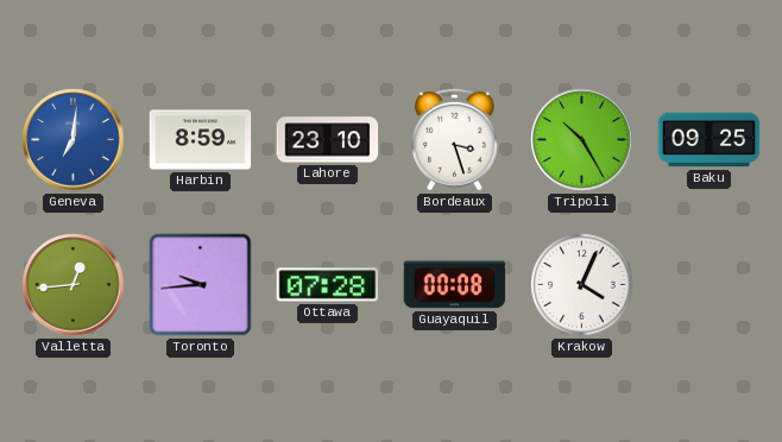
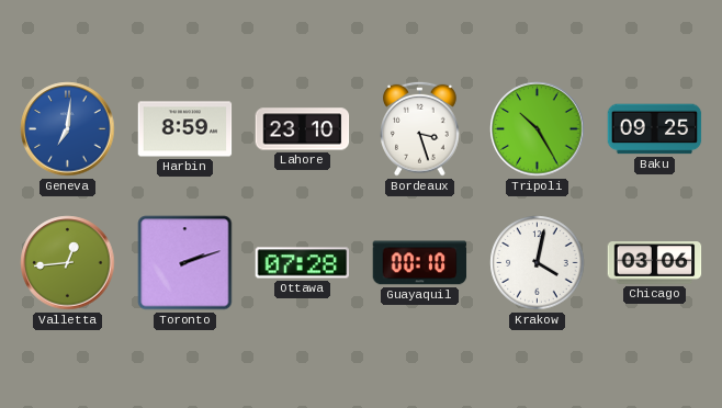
Toronto: 9:44 -> 2:12 (185, 263)
Guayaquil: 00:08 -> 00:10 (420, 263)
Krakow: 4:04 -> 4:02 (538, 263)
Chicago: none -> 03:06 (655, 263)
